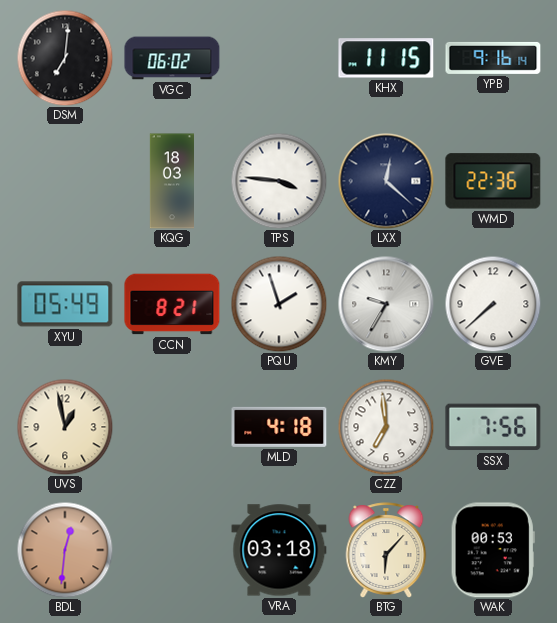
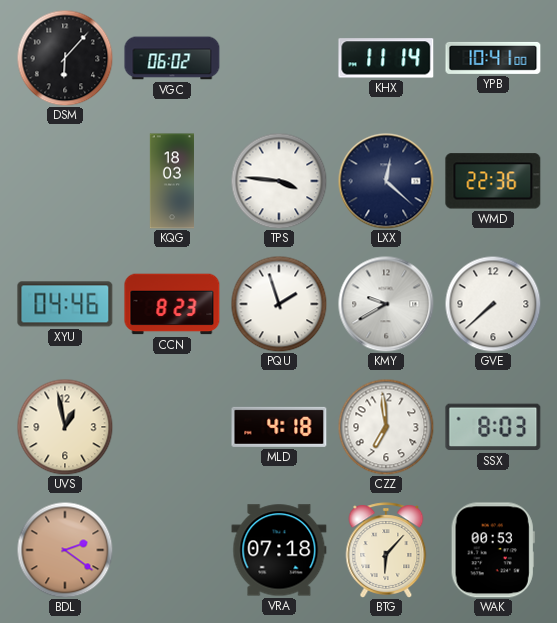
DSM: 7:01 -> 6:07 (65, 58)
KHX: 11:15 -> 11:14 (386, 58)
YPB: 9:16 -> 10:41 (493, 58)
XYU: 05:49 -> 04:46 (65, 304)
CCN: 8:21 -> 8:23 (172, 304)
KMY: 9:35 -> 9:40 (386, 304)
SSX: 7:56 -> 8:03 (493, 427)
BDL: 12:31 -> 2:21 (65, 550)
VRA: 03:18 -> 07:18 (279, 550)
